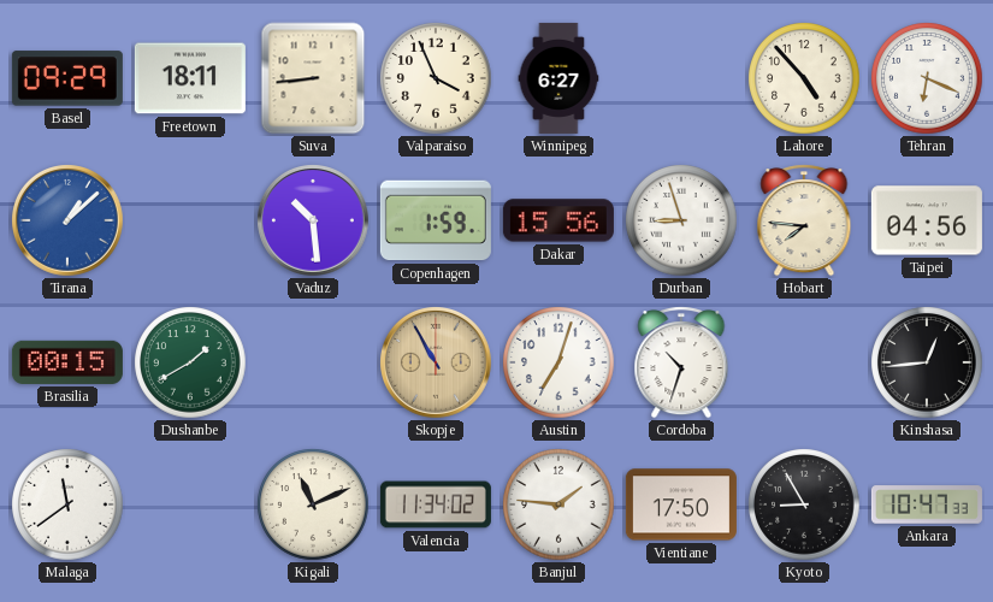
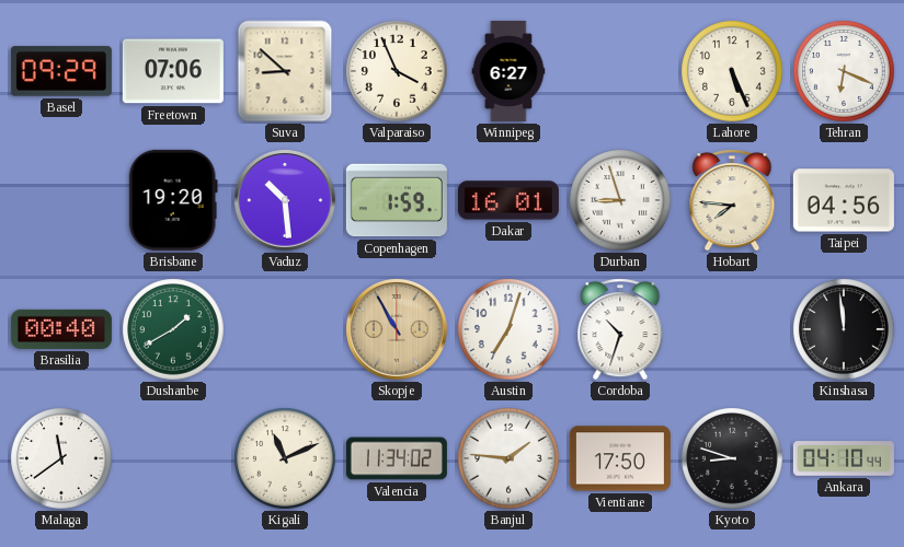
Freetown: 18:11 -> 07:06 (173, 71)
Suva: 8:44 -> 8:52 (285, 71)
Lahore: 4:53 -> 5:26 (732, 71)
Tirana: 1:08 -> none (69, 222)
Brisbane: none -> 19:20 (173, 200)
Dakar: 15:56 -> 16:01 (508, 200)
Brasilia: 00:15 -> 00:40 (61, 329)
Kinshasa: 12:44 -> 11:59 (844, 329)
Kyoto: 8:55 -> 8:48 (732, 458)
Ankara: 10:47 -> 04:10 (844, 458)
